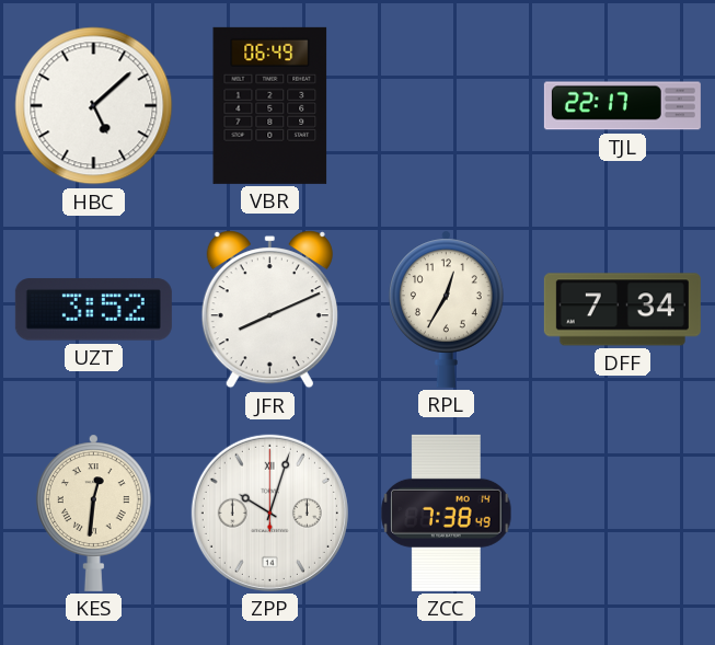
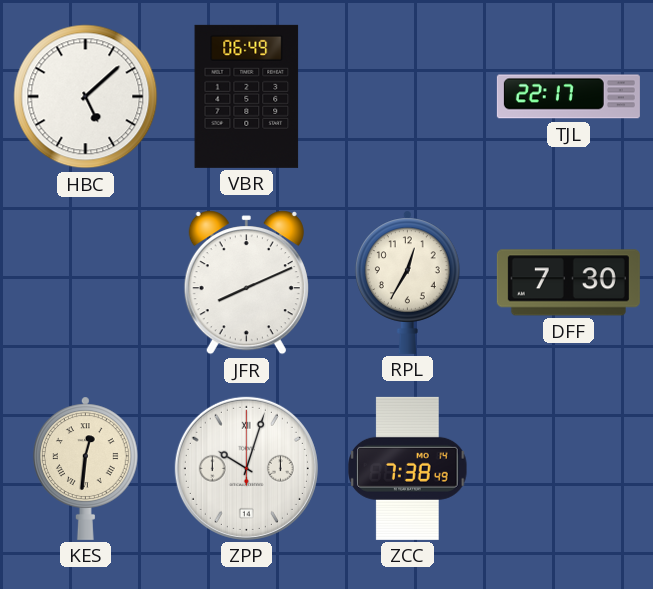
UZT: 3:52 -> none (93, 310)
DFF: 7:34 -> 7:30 (568, 283)
